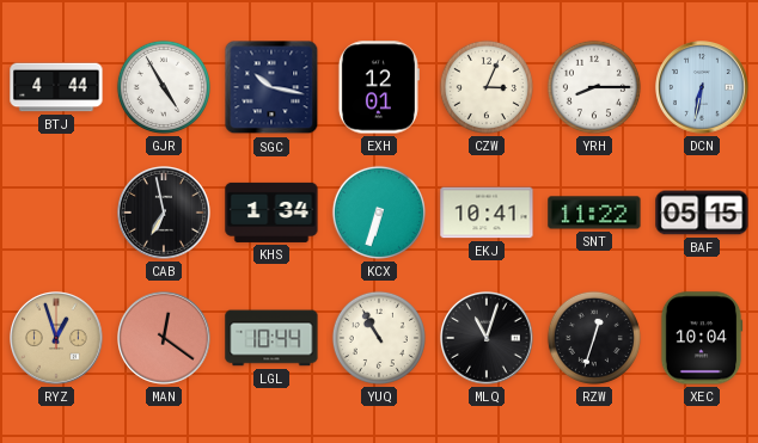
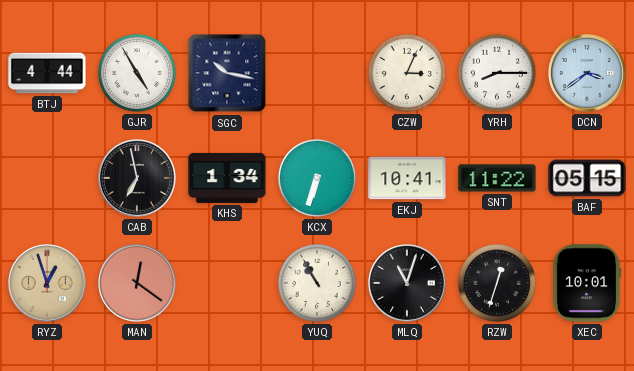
EXH: 12:01 -> none (378, 87)
DCN: 6:32 -> 3:39 (588, 74)
LGL: 10:44 -> none (271, 338)
XEC: 10:04 -> 10:01 (587, 283)
